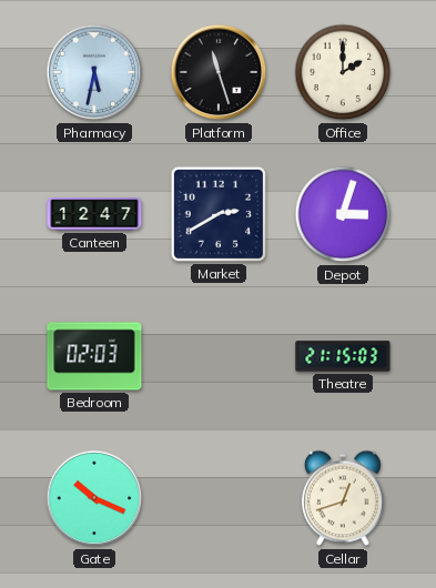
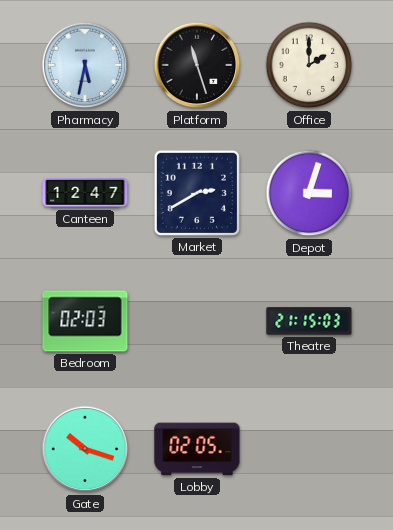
Gate: 10:19 -> 10:18 (85, 449)
Lobby: none -> 02:05 (197, 449)
Cellar: 12:42 -> none (343, 498)
